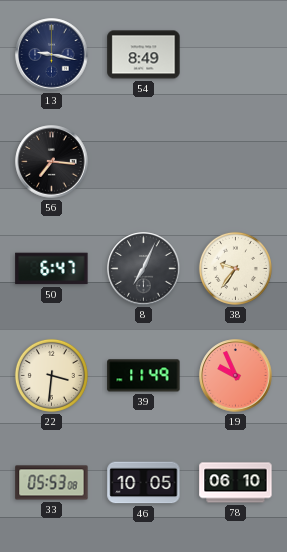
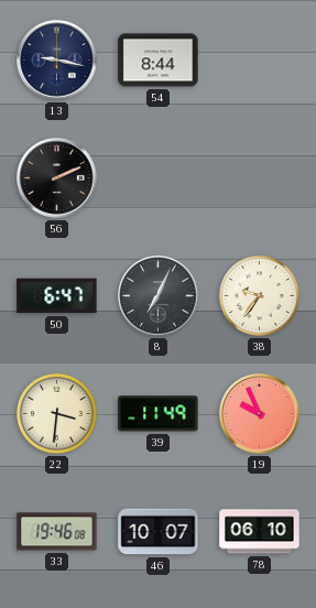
54: 8:49 -> 8:44 (159, 61)
56: 7:16 -> 2:11 (57, 178)
33: 05:53 -> 19:46 (57, 532)
46: 10:05 -> 10:07 (159, 532)
